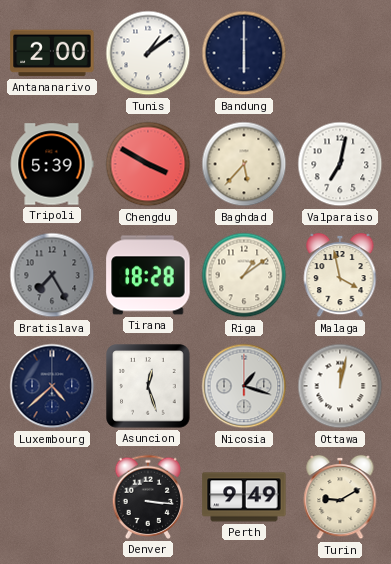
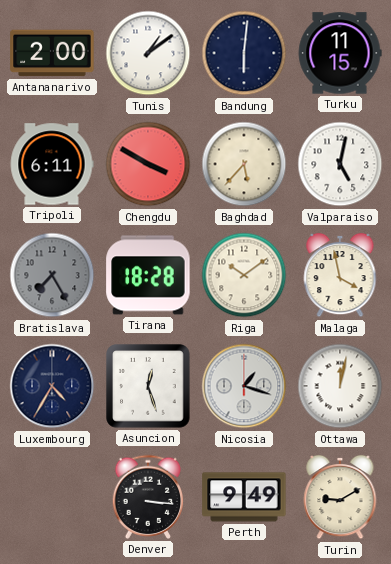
Bandung: 6:00 -> 6:01 (244, 53)
Turku: none -> 11:15 (340, 53)
Tripoli: 5:39 -> 6:11 (52, 164)
Valparaiso: 7:02 -> 5:02 (340, 164)
Riga: 1:09 -> 10:09 (244, 275)
Luxembourg: 4:38 -> 4:35 (52, 386)
